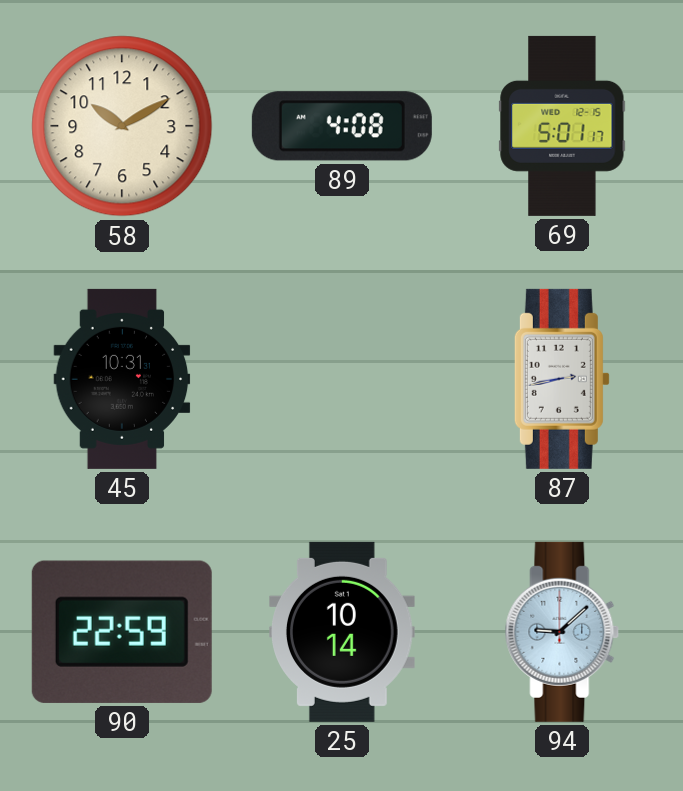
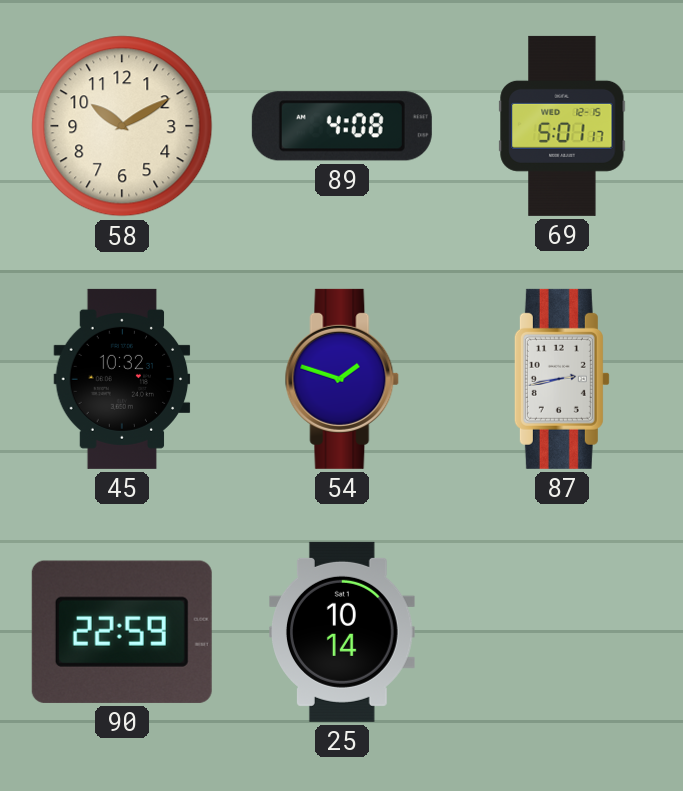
45: 10:31 -> 10:32 (122, 379)
54: none -> 1:48 (342, 379)
94: 9:08 -> none (562, 632)
